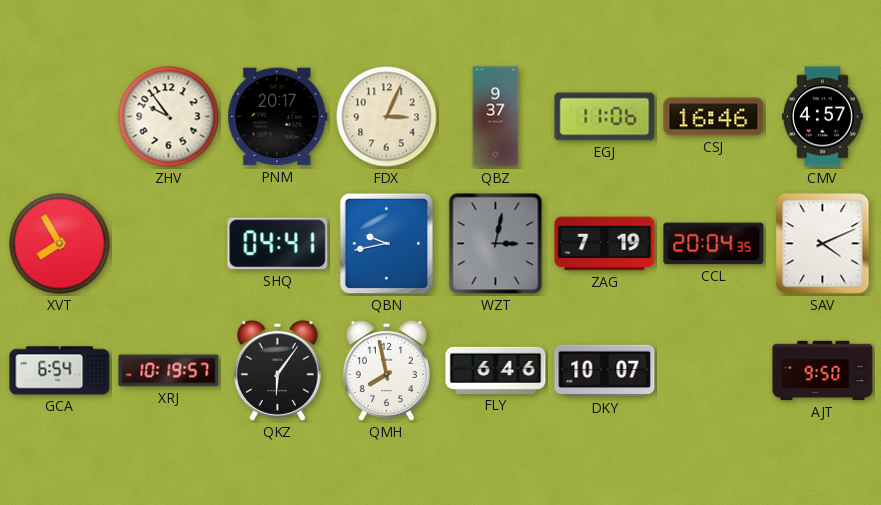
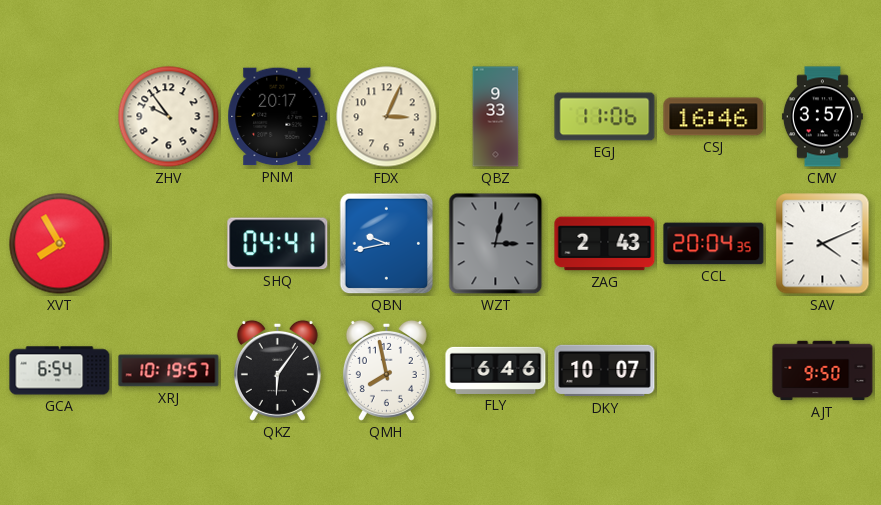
QBZ: 9:37 -> 9:33 (496, 117)
CMV: 4:57 -> 3:57 (822, 117)
ZAG: 7:19 -> 2:43 (605, 244)
